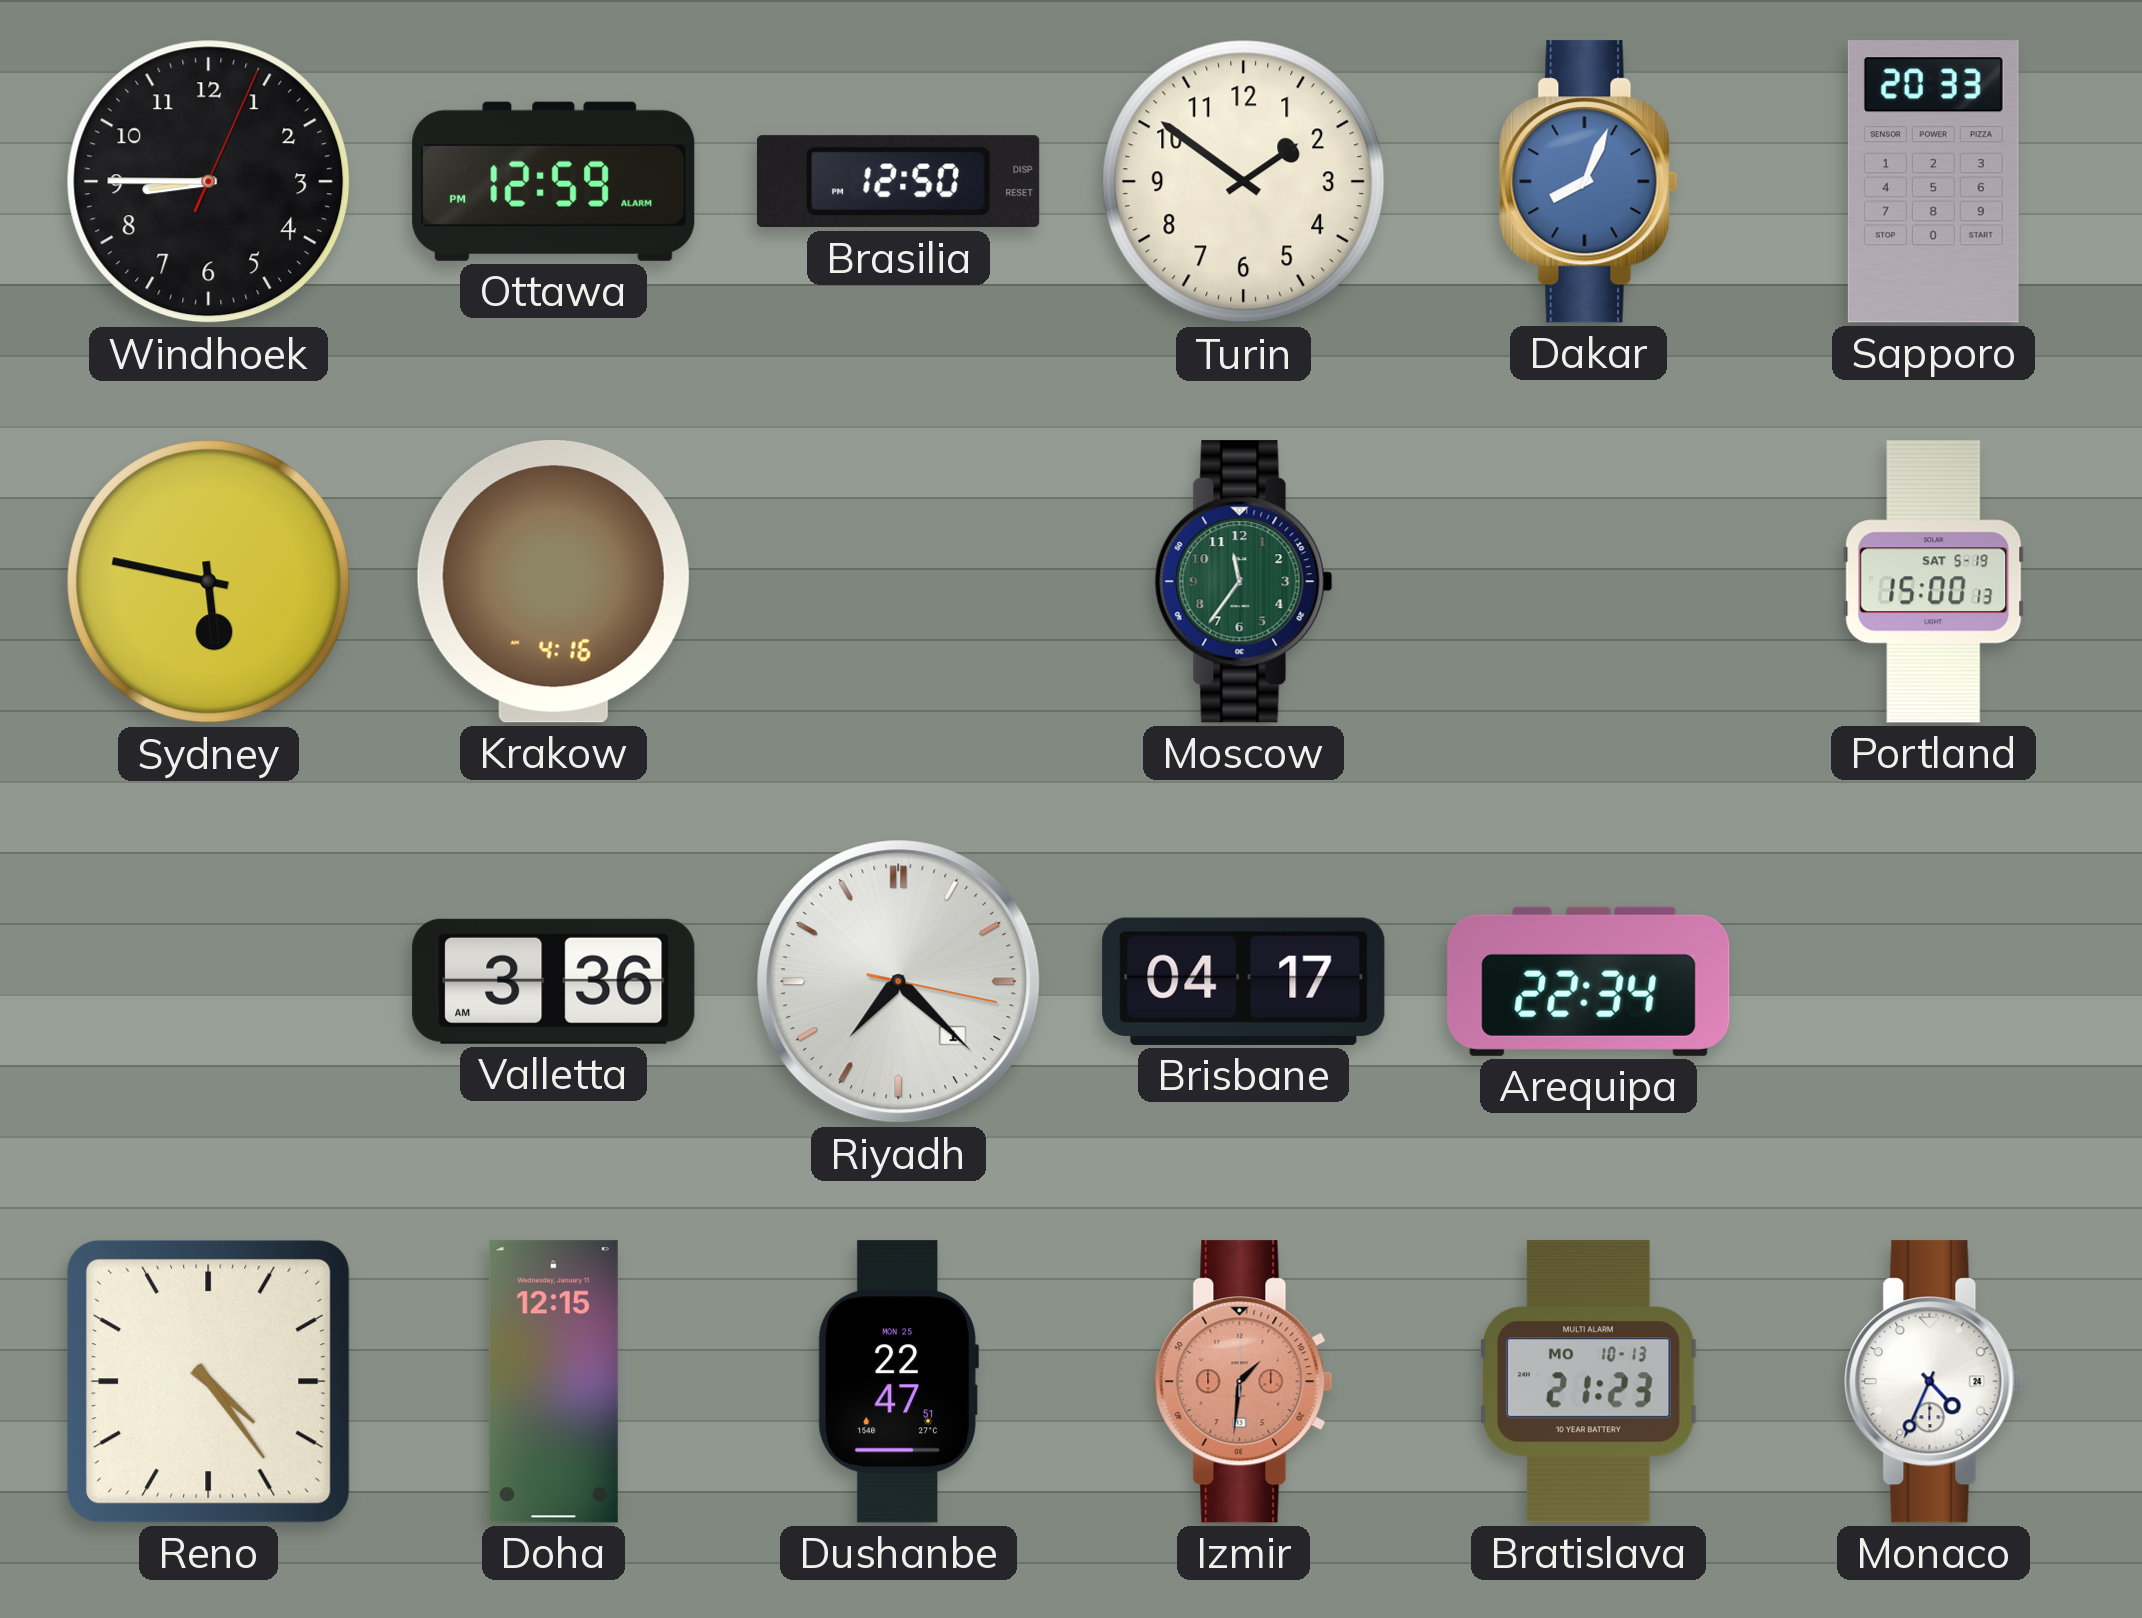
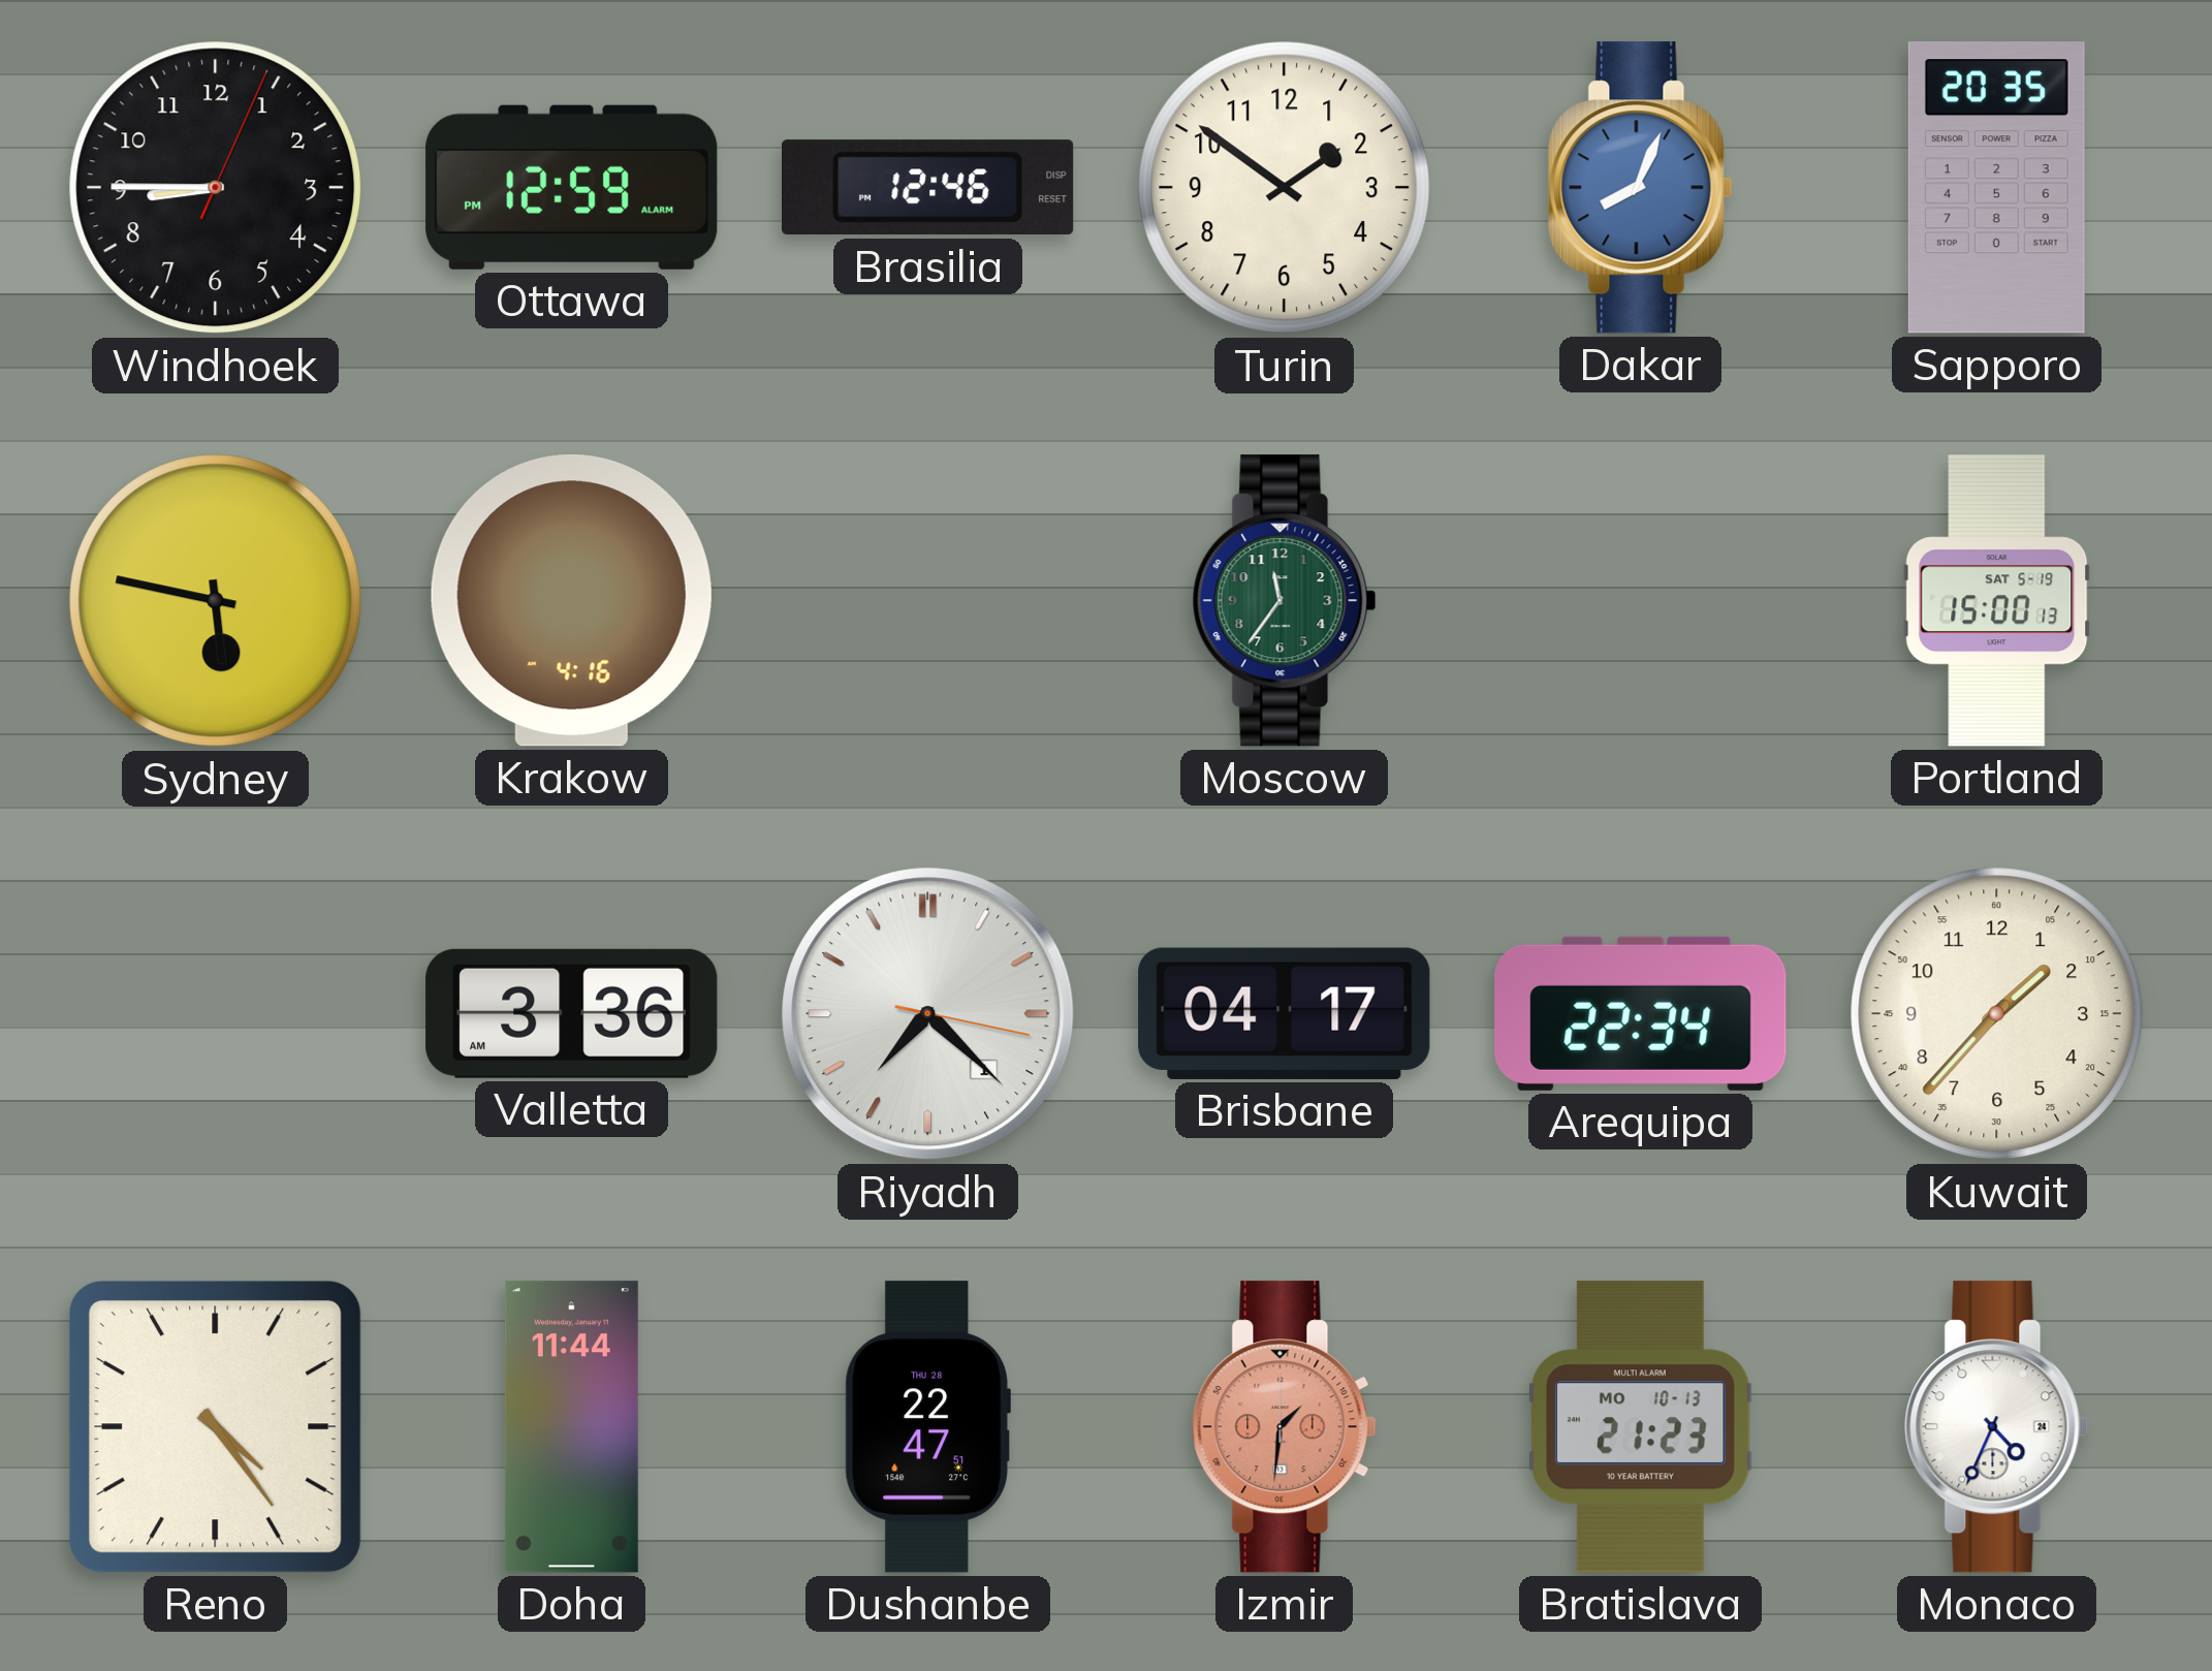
Brasilia: 12:50 -> 12:46 (927, 188)
Sapporo: 20:33 -> 20:35 (1996, 188)
Kuwait: none -> 1:37 (1997, 1014)
Doha: 12:15 -> 11:44 (571, 1427)
Dushanbe date: MON 25 -> THU 28 (927, 1427)
